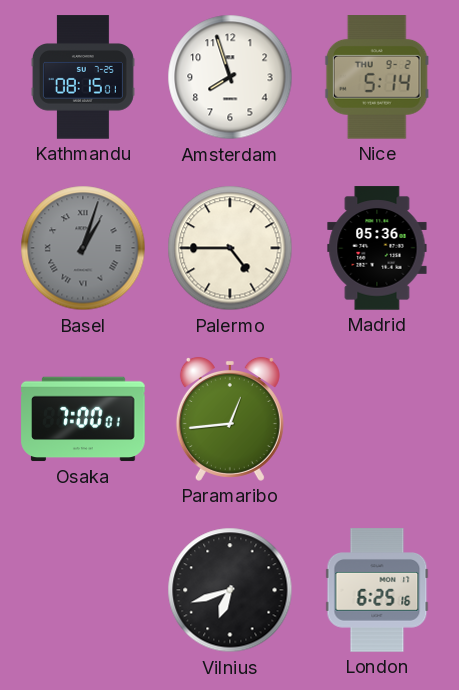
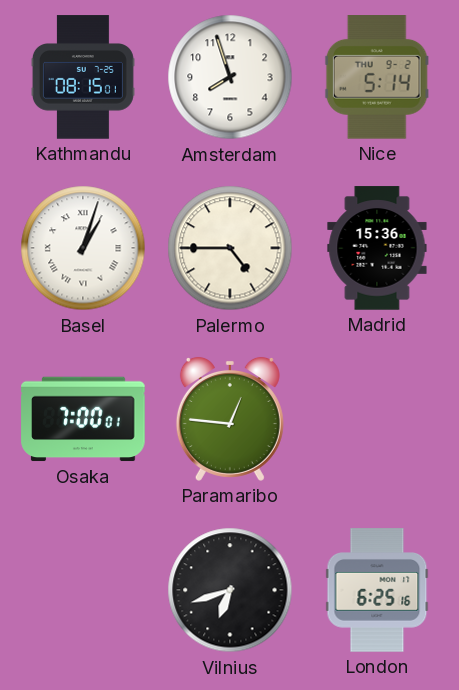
Basel dial: grey -> white (83, 248)
Madrid: 05:36 -> 15:36 (377, 248)
Paramaribo: 12:44 -> 12:46 (230, 419)
